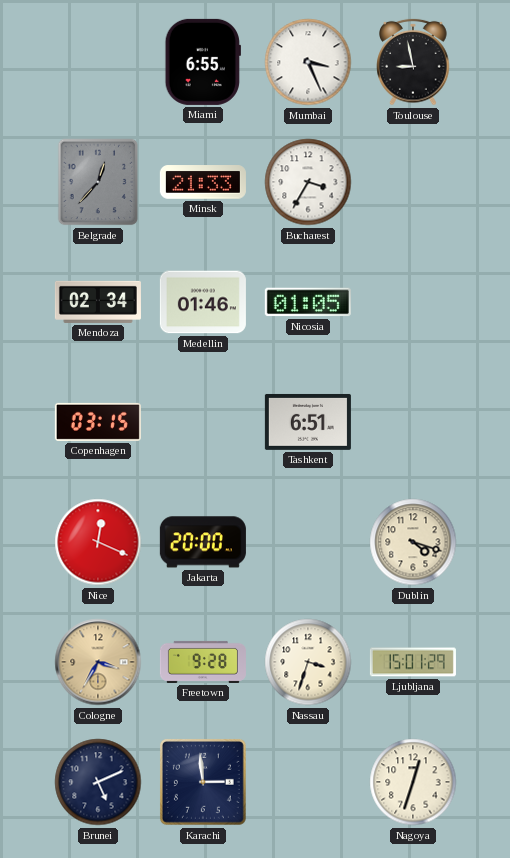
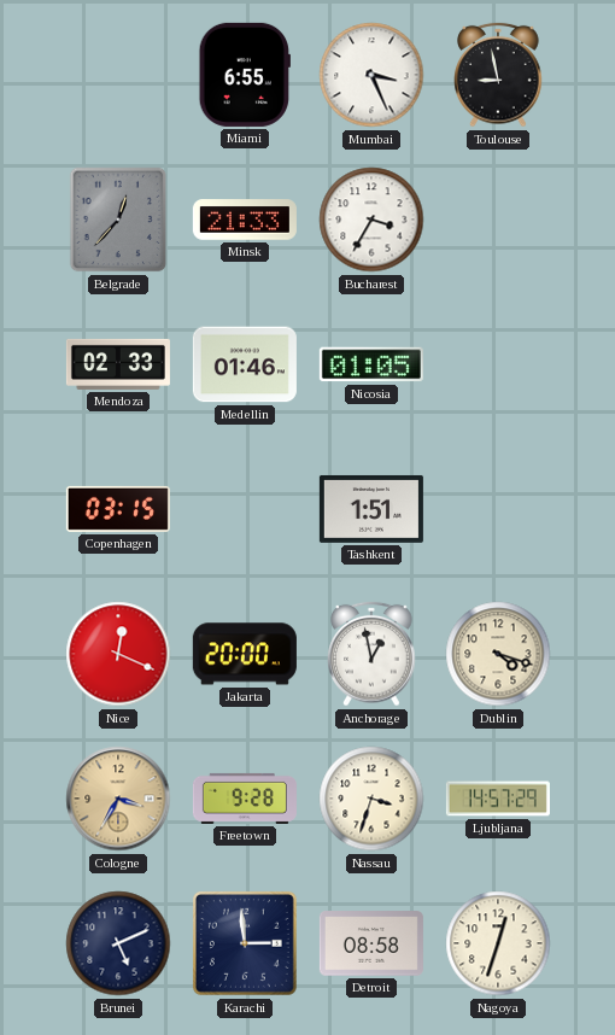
Mendoza: 02:34 -> 02:33 (118, 364)
Tashkent: 6:51 -> 1:51 (371, 509)
Anchorage: none -> 12:58 (371, 654)
Ljubljana: 15:01 -> 14:57 (498, 799)
Detroit: none -> 08:58 (371, 943)
